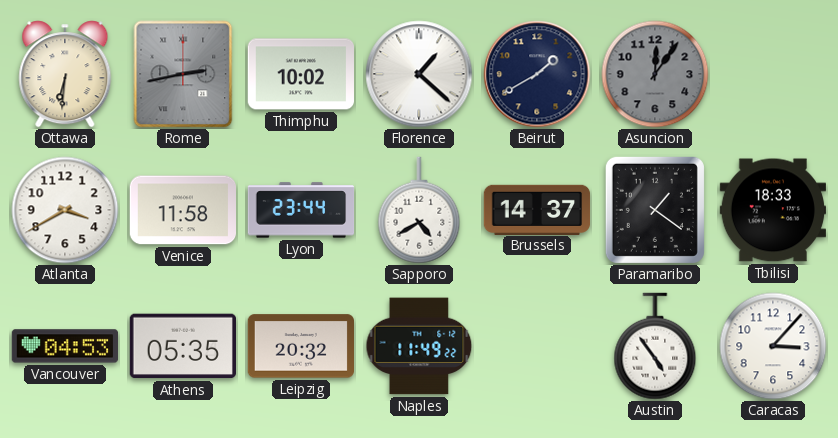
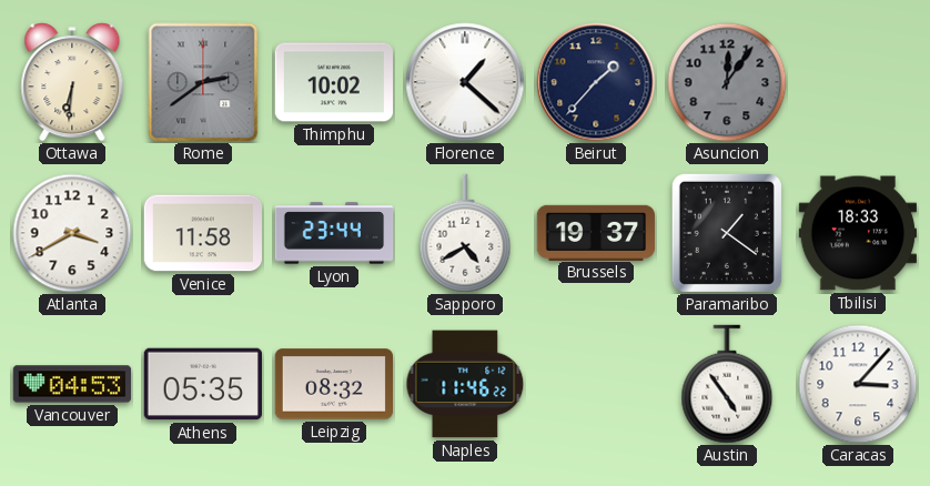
Rome: 2:43 -> 2:39 (203, 82)
Beirut: 1:40 -> 1:37 (596, 82)
Brussels: 14:37 -> 19:37 (596, 232)
Leipzig: 20:32 -> 08:32 (333, 384)
Naples: 11:49 -> 11:46 (465, 384)
